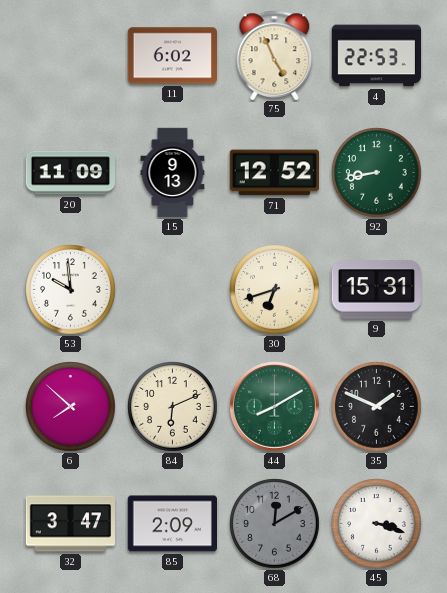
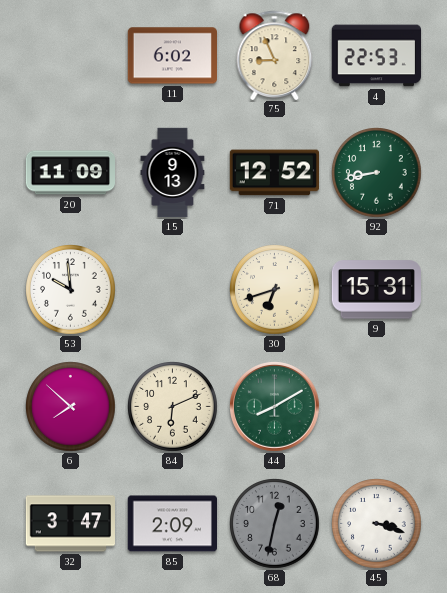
75: 4:56 -> 8:56 (275, 55)
35: 1:49 -> none (377, 407)
68: 12:10 -> 12:32 (275, 524)
